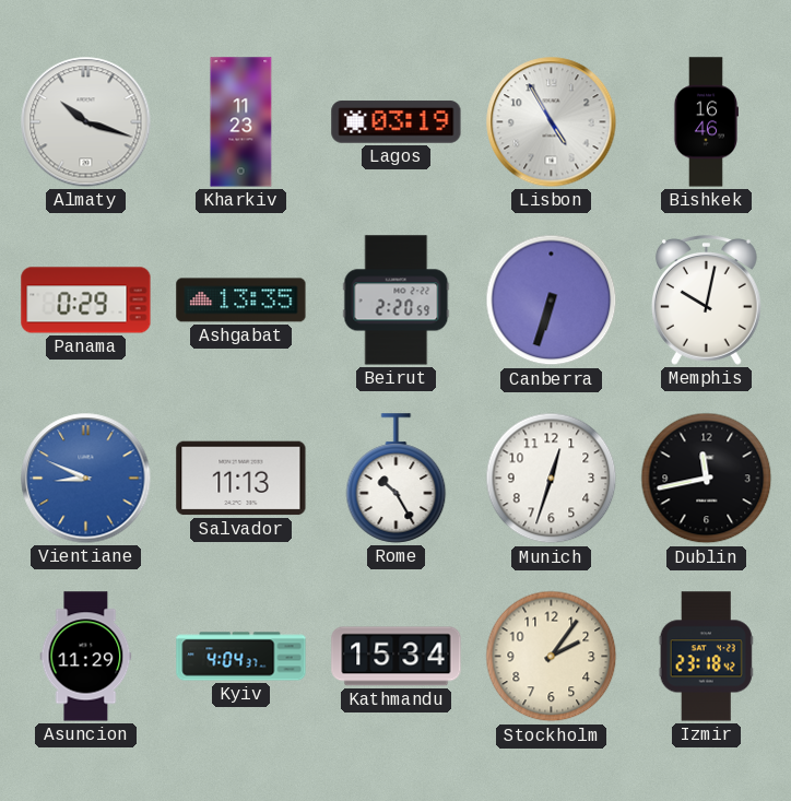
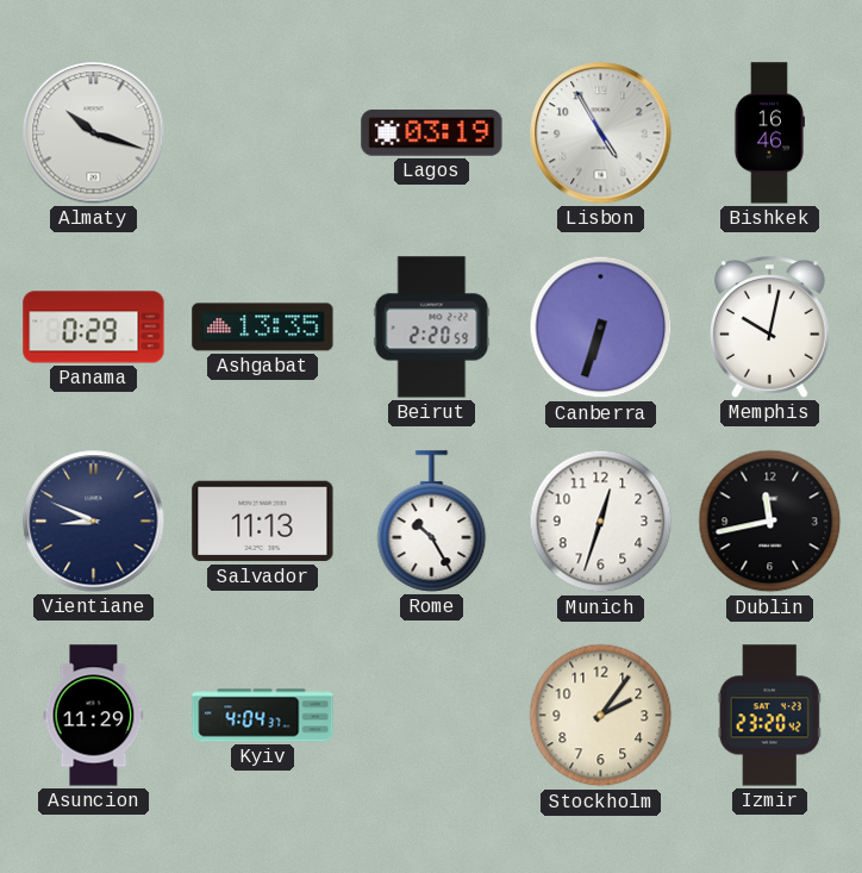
Kharkiv: 11:23 -> none (241, 122)
Vientiane dial: blue -> navy (94, 522)
Kathmandu: 15:34 -> none (397, 657)
Izmir: 23:18 -> 23:20 (769, 716)
